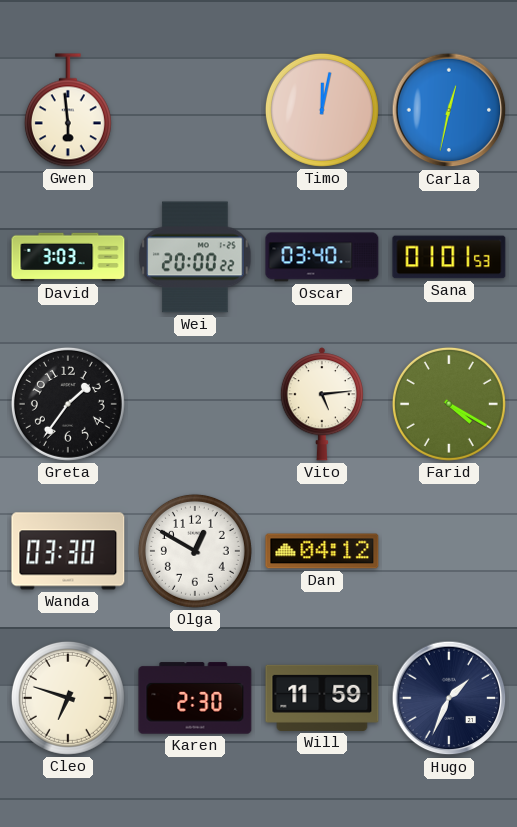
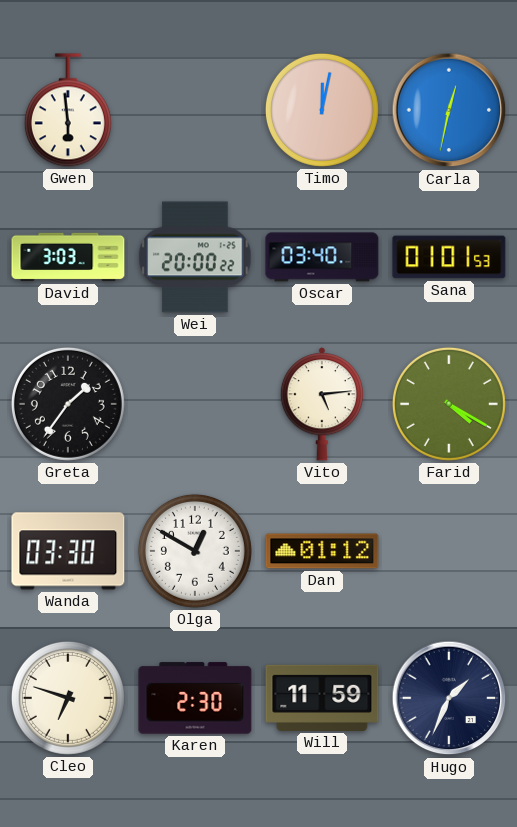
Dan: 04:12 -> 01:12 (322, 551)
